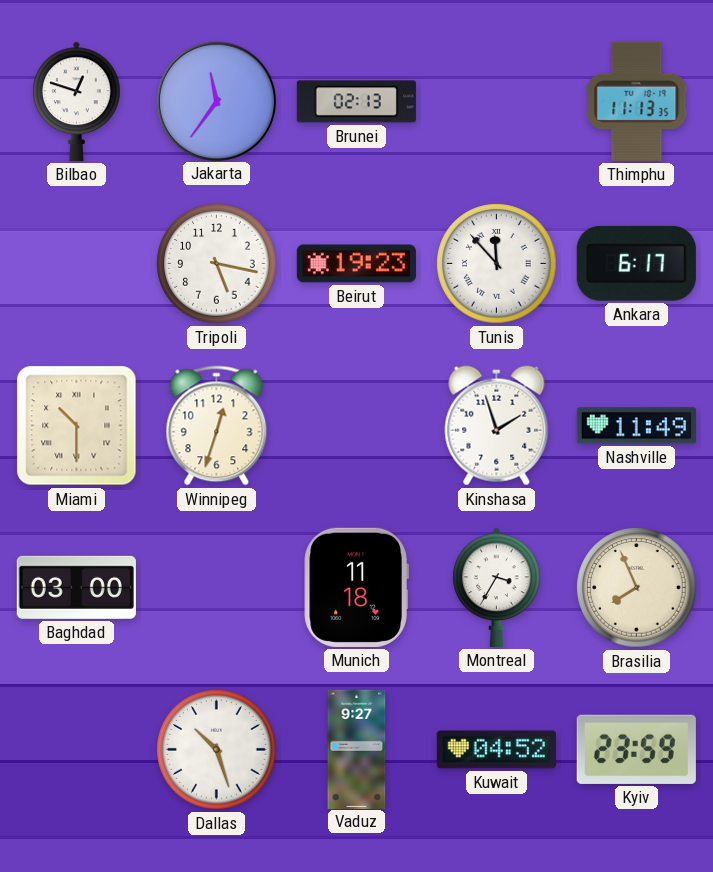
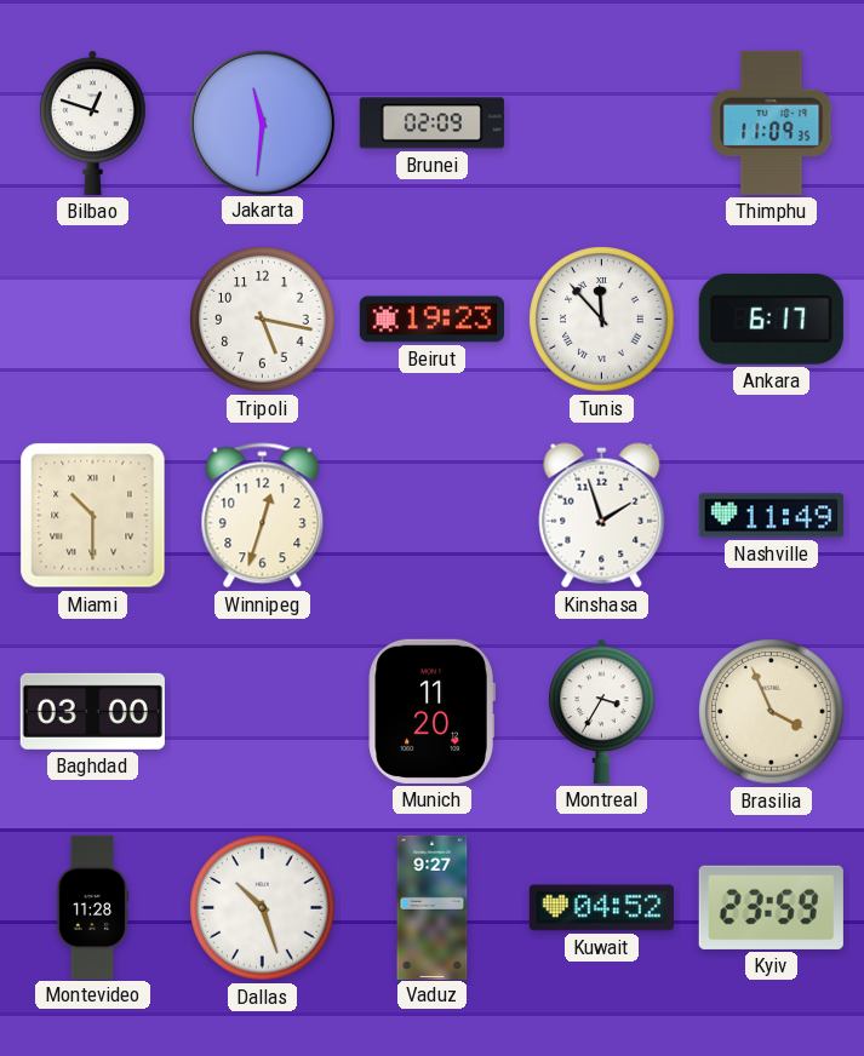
Jakarta: 11:36 -> 11:31 (262, 122)
Brunei: 02:13 -> 02:09 (431, 124)
Thimphu: 11:13 -> 11:09 (772, 122)
Munich: 11:18 -> 11:20 (431, 711)
Brasilia: 7:56 -> 3:56 (772, 712)
Montevideo: none -> 11:28 (92, 907)
